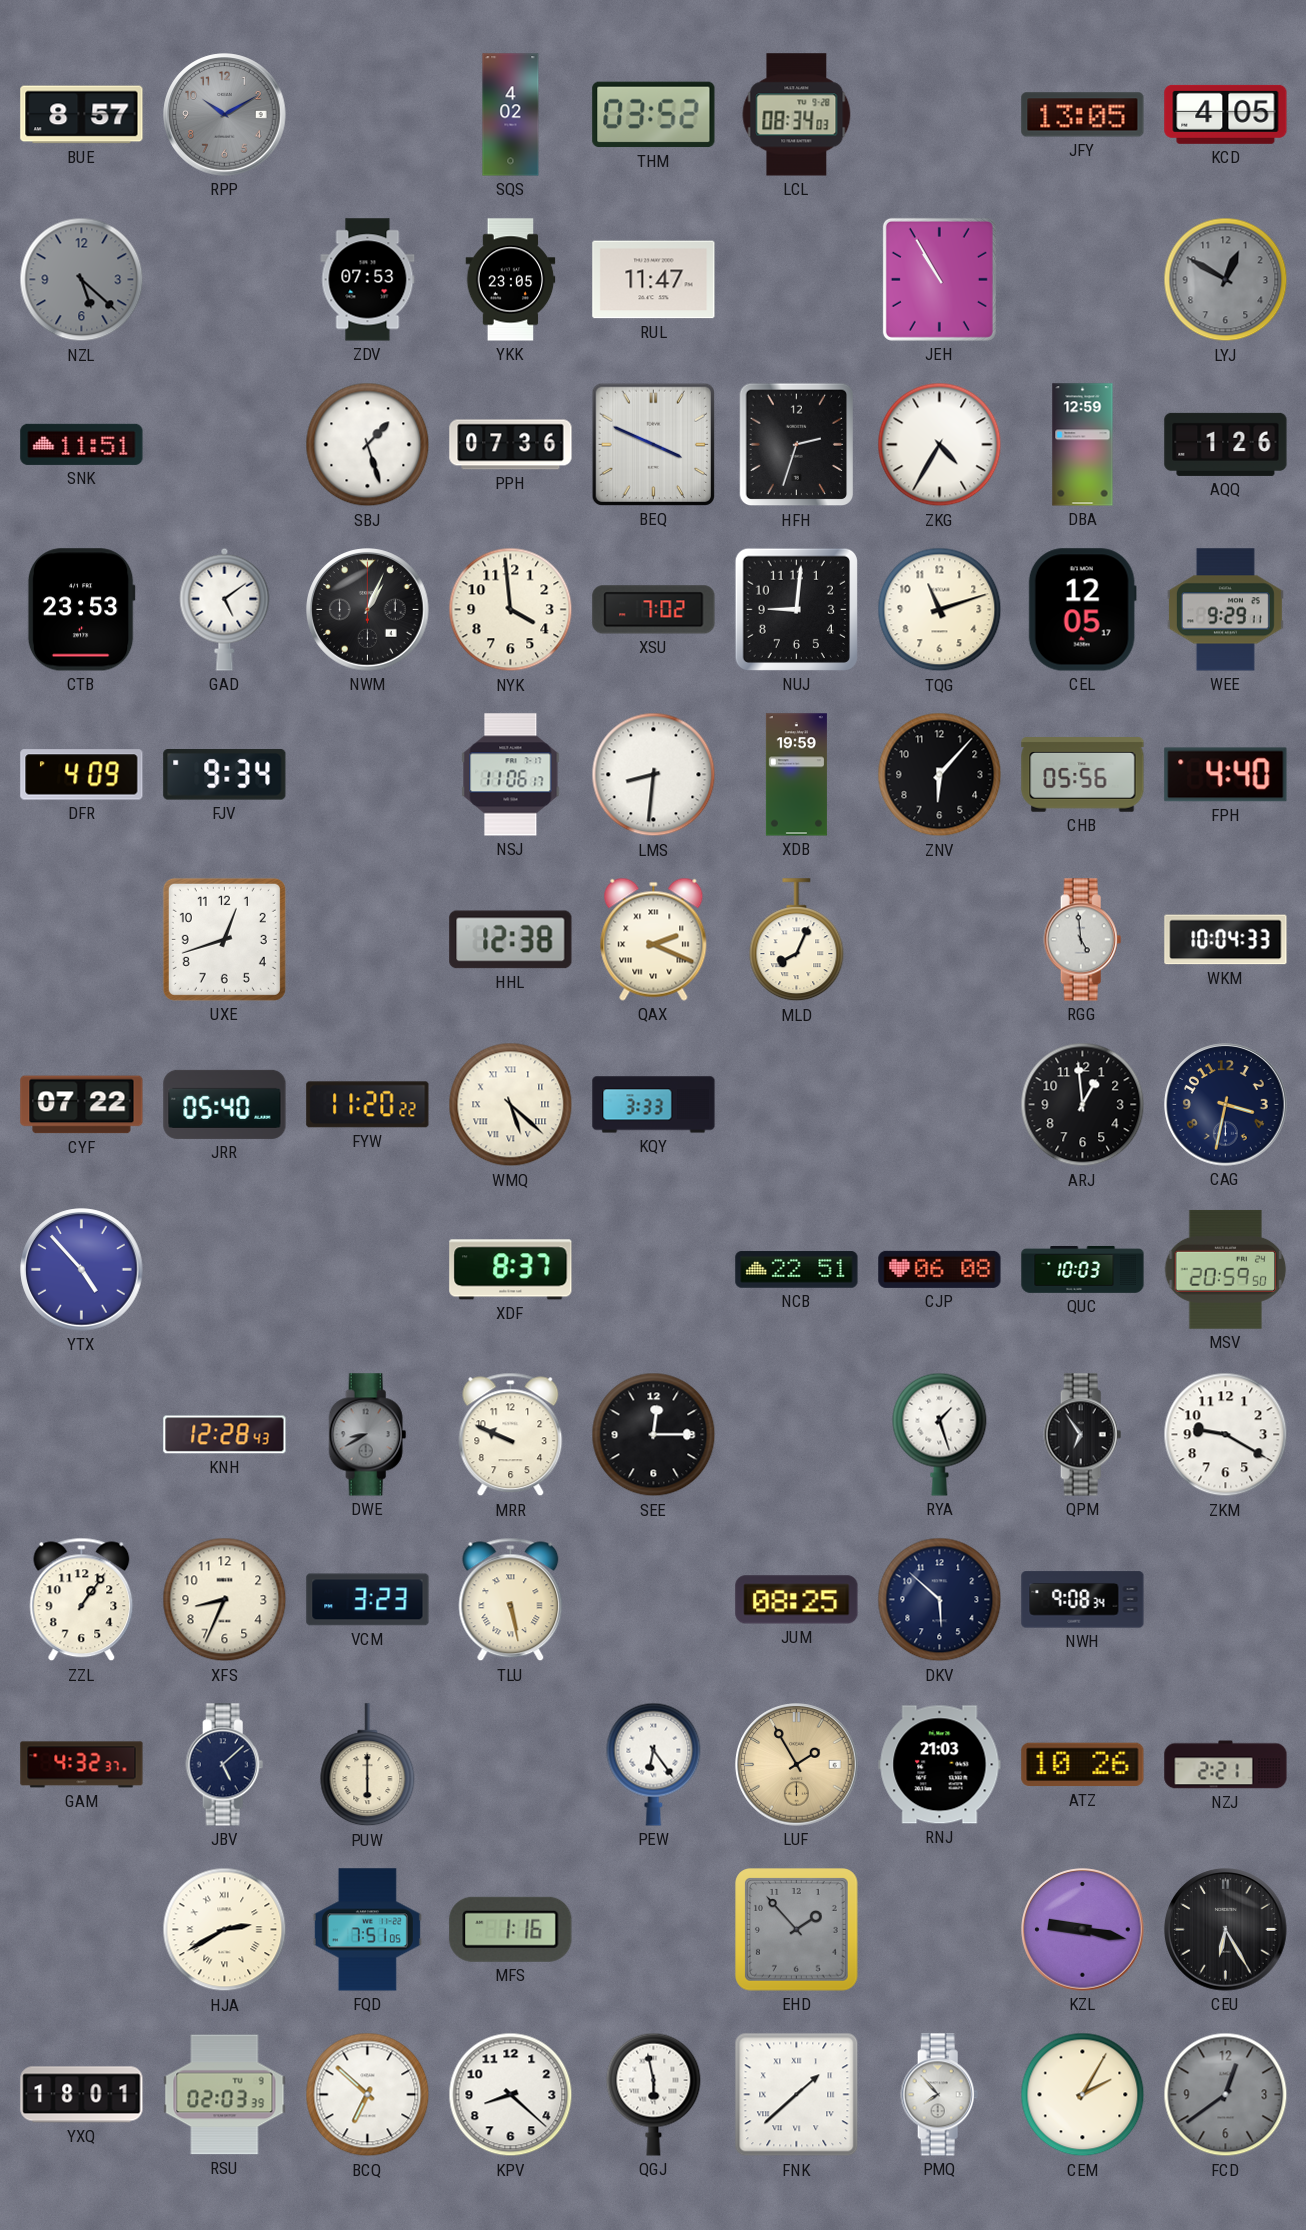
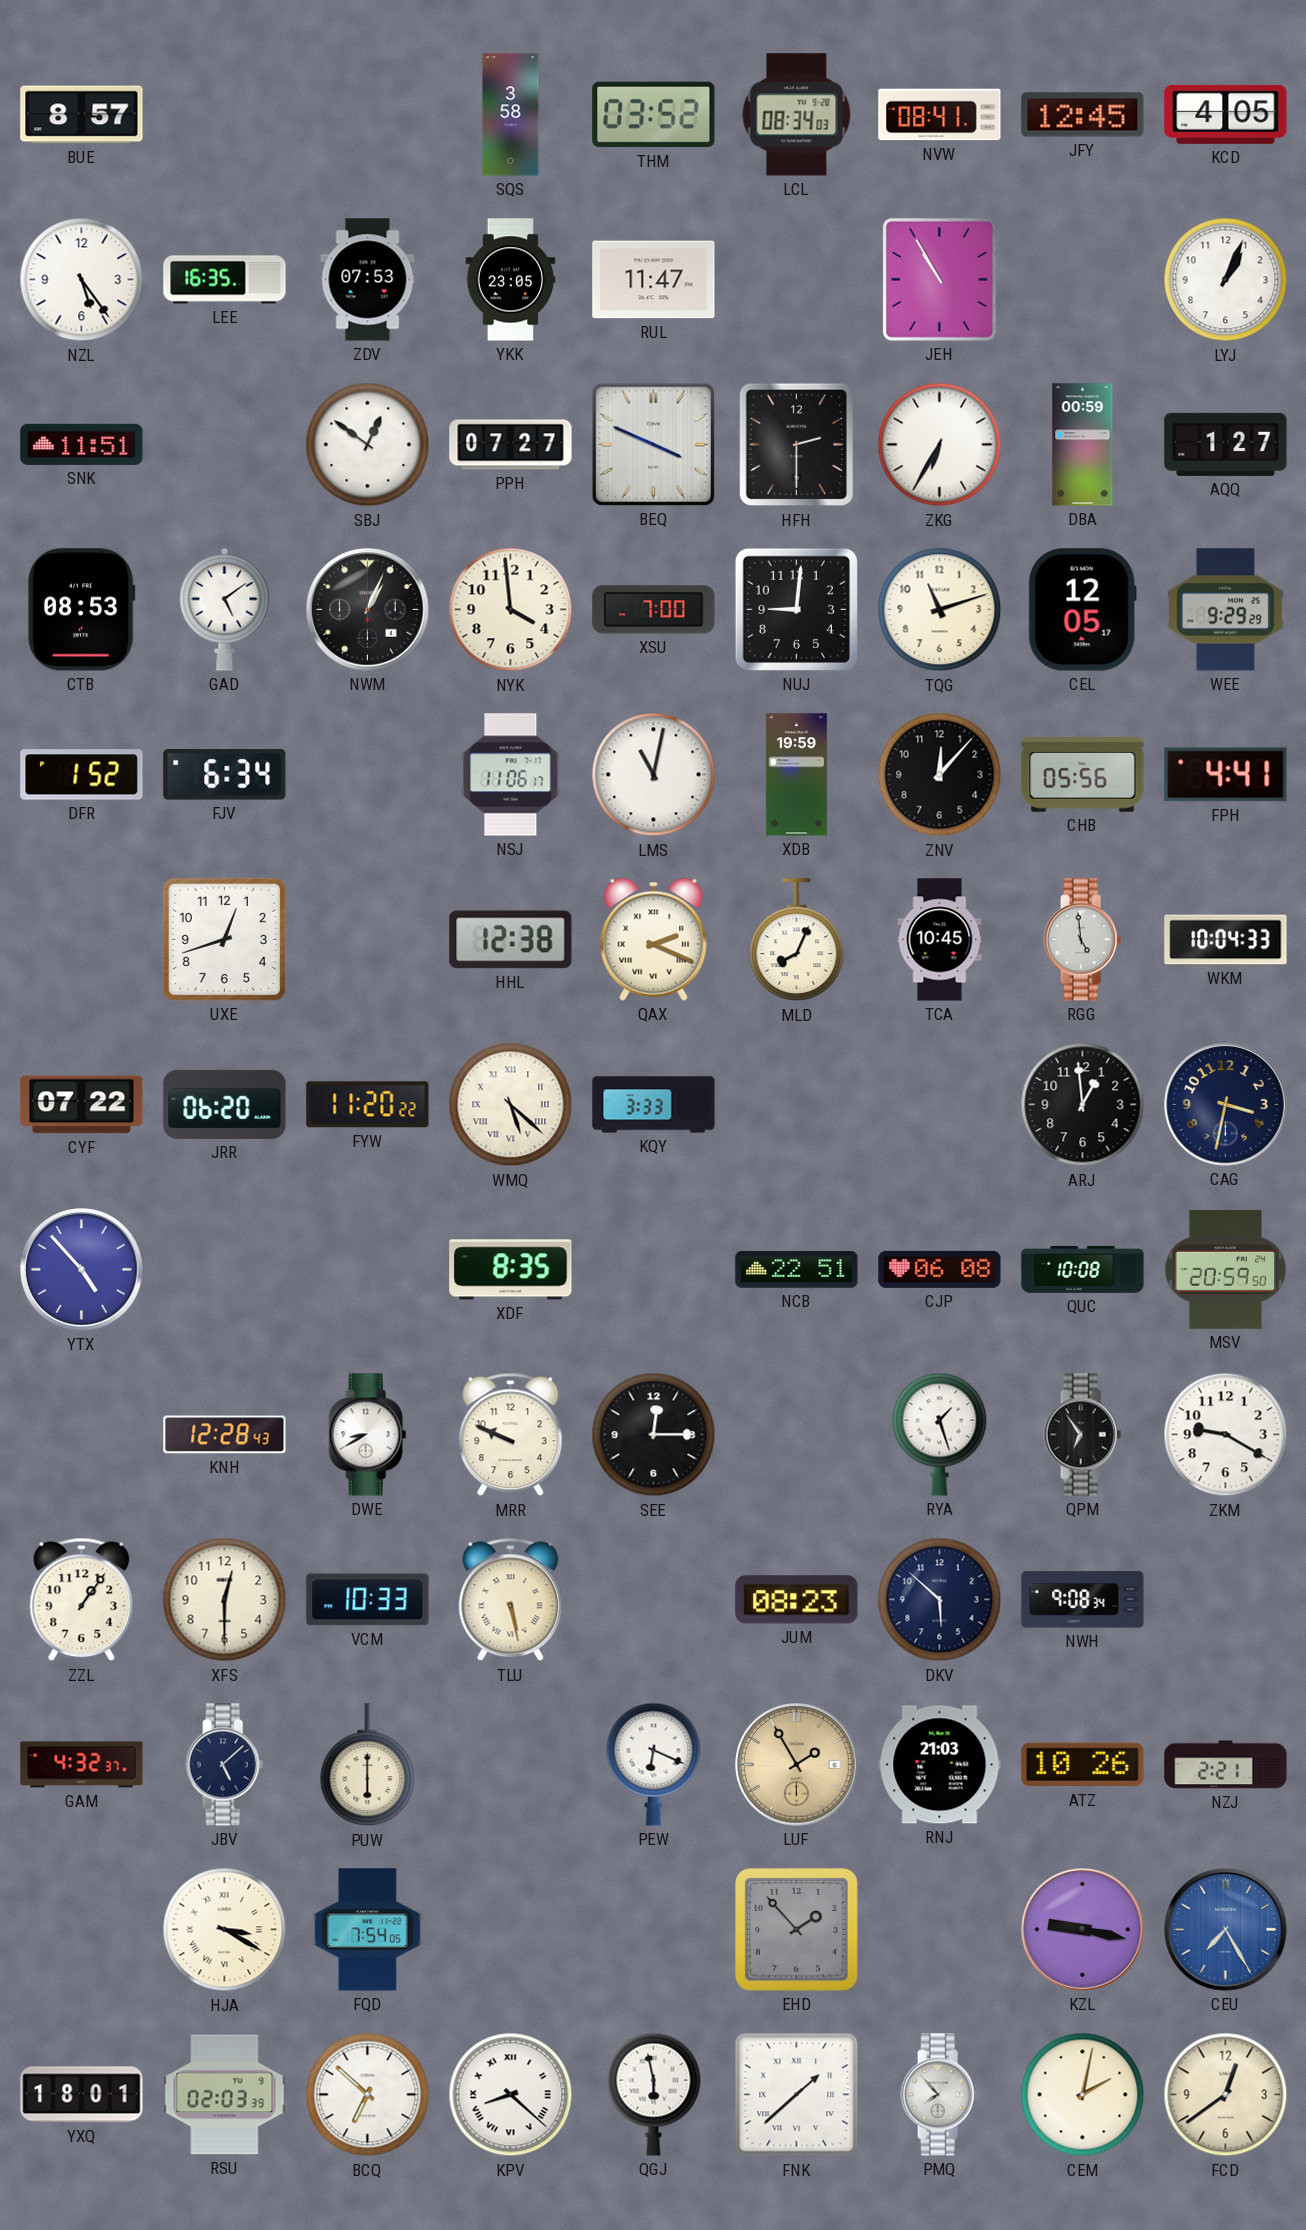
RPP: 10:10 -> none (225, 115)
SQS: 4:02 -> 3:58 (511, 115)
NVW: none -> 08:41 (940, 115)
JFY: 13:05 -> 12:45 (1083, 115)
NZL: 5:22 -> 5:24 (82, 280)
NZL dial: grey -> white (82, 280)
LEE: none -> 16:35 (225, 280)
LYJ: 12:50 -> 1:04 (1226, 280)
LYJ dial: grey -> white (1226, 280)
SBJ: 1:27 -> 12:51 (368, 445)
PPH: 07:36 -> 07:27 (511, 445)
HFH: 2:33 -> 2:30 (796, 445)
ZKG: 4:35 -> 6:35 (940, 445)
DBA: 12:59 -> 00:59 (1083, 445)
AQQ: 1:26 -> 1:27 (1226, 444)
CTB: 23:53 -> 08:53 (81, 610)
XSU: 7:02 -> 7:00 (654, 610)
WEE: 9:29:11 -> 9:29:29 (1225, 610)
DFR: 4:09 -> 1:52 (82, 775)
FJV: 9:34 -> 6:34 (225, 775)
LMS: 8:31 -> 11:02 (654, 775)
ZNV: 6:07 -> 12:07 (940, 775)
FPH: 4:40 -> 4:41 (1226, 775)
TCA: none -> 10:45 (940, 940)
JRR: 05:40 -> 06:20 (225, 1104)
XDF: 8:37 -> 8:35 (511, 1270)
QUC: 10:03 -> 10:08 (1083, 1269)
DWE dial: grey -> white (368, 1435)
XFS: 8:34 -> 12:30 (225, 1600)
VCM: 3:23 -> 10:33 (368, 1600)
JUM: 08:25 -> 08:23 (797, 1600)
PEW: 6:24 -> 6:19 (654, 1764)
HJA: 2:40 -> 3:20 (225, 1930)
FQD: 7:51 -> 7:54 (367, 1930)
MFS: 1:16 -> none (511, 1929)
CEU: 6:25 -> 7:25 (1226, 1930)
CEU dial: black -> blue (1226, 1930)
KPV numerals: Arabic -> Roman (511, 2095)
CEM: 2:05 -> 2:02 (1083, 2095)
FCD dial: grey -> cream (1226, 2095)
